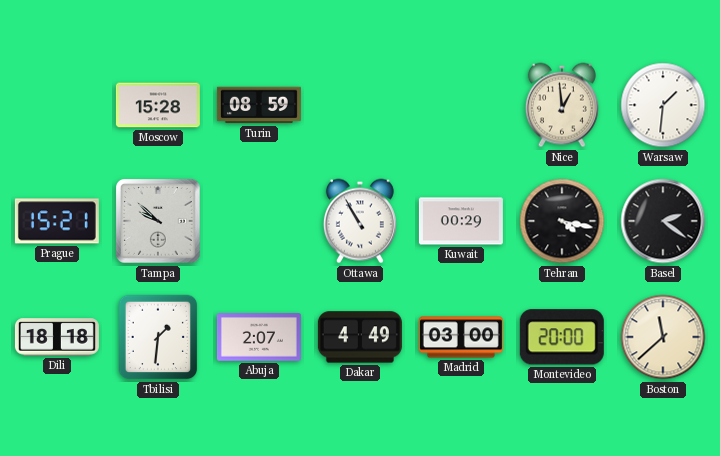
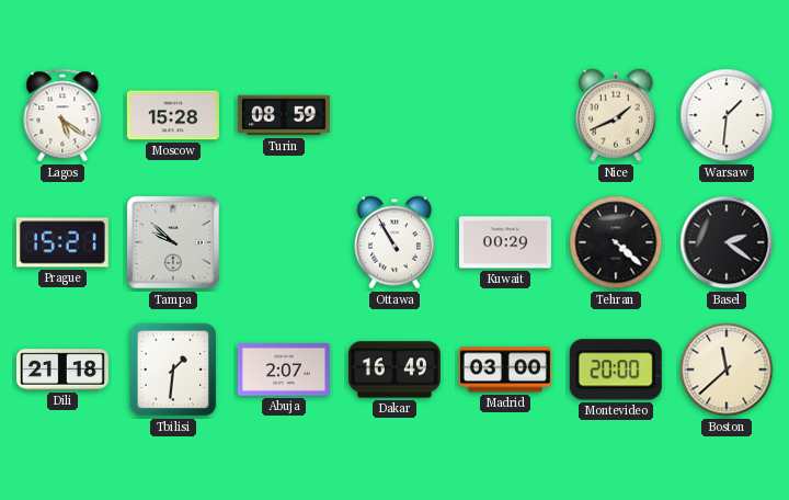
Lagos: none -> 5:21 (62, 115)
Nice: 12:59 -> 1:41 (616, 115)
Tehran: 4:17 -> 4:22 (616, 242)
Dili: 18:18 -> 21:18 (62, 370)
Dakar: 4:49 -> 16:49 (395, 370)
